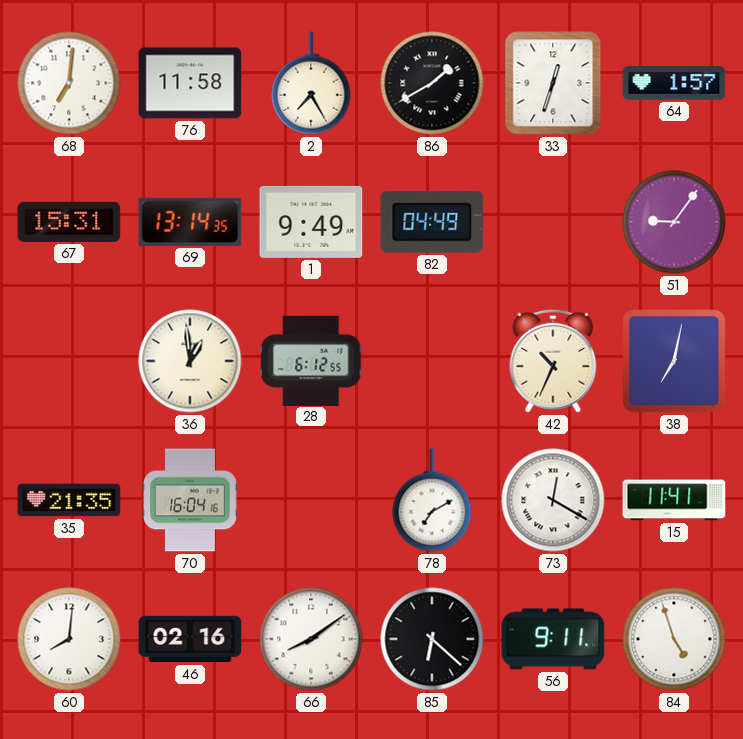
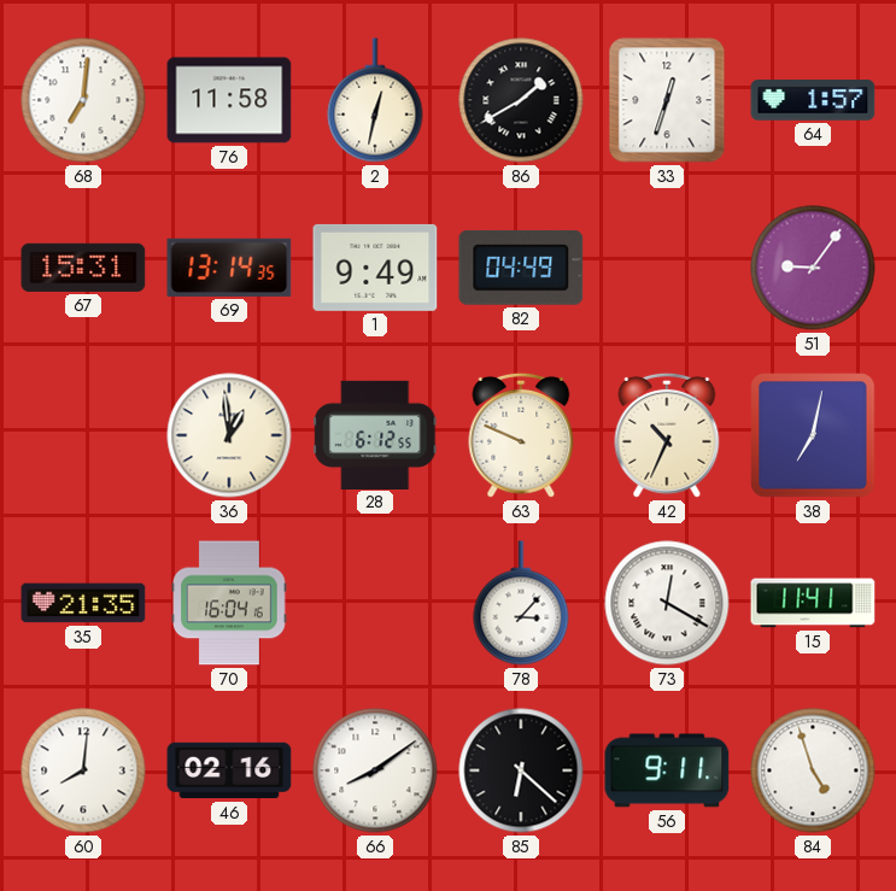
2: 7:25 -> 12:32 (375, 100)
63: none -> 9:49 (521, 435)
78: 7:10 -> 3:07 (521, 603)
